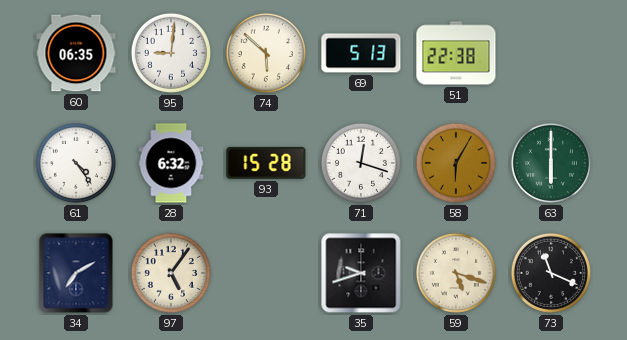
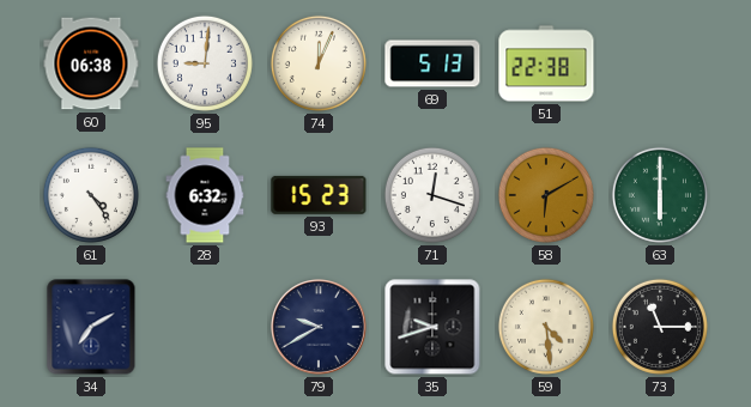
60: 06:35 -> 06:38 (91, 63)
74: 5:52 -> 12:04 (319, 63)
93: 15:28 -> 15:23 (319, 195)
58: 6:05 -> 6:10 (546, 195)
97: 5:06 -> none (171, 273)
79: none -> 9:40 (320, 328)
59: 5:18 -> 4:29 (546, 327)
73: 11:19 -> 11:15 (660, 327)
